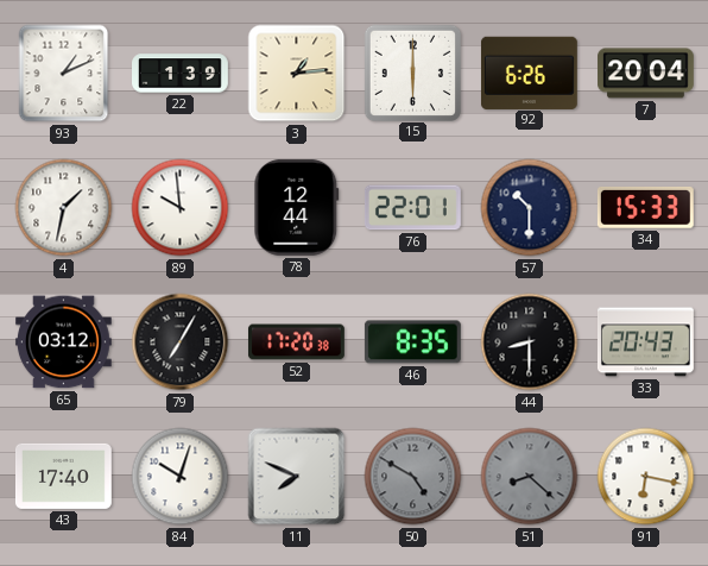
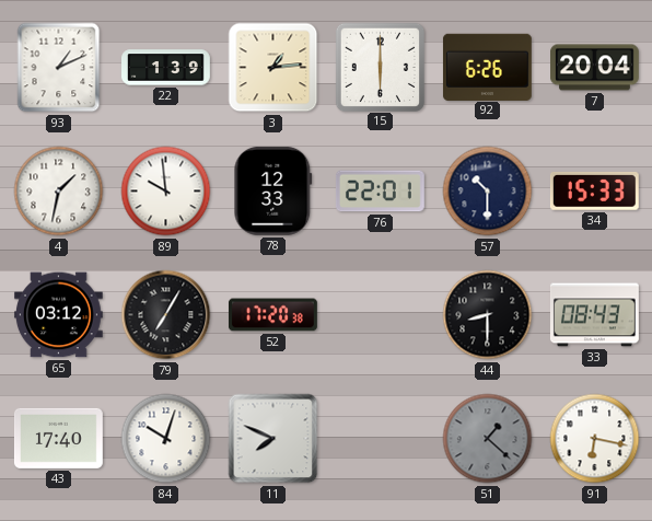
78: 12:44 -> 12:33 (273, 190)
46: 8:35 -> none (412, 342)
33: 20:43 -> 08:43 (594, 315)
50: 4:50 -> none (413, 477)
51: 8:22 -> 1:22 (488, 439)
